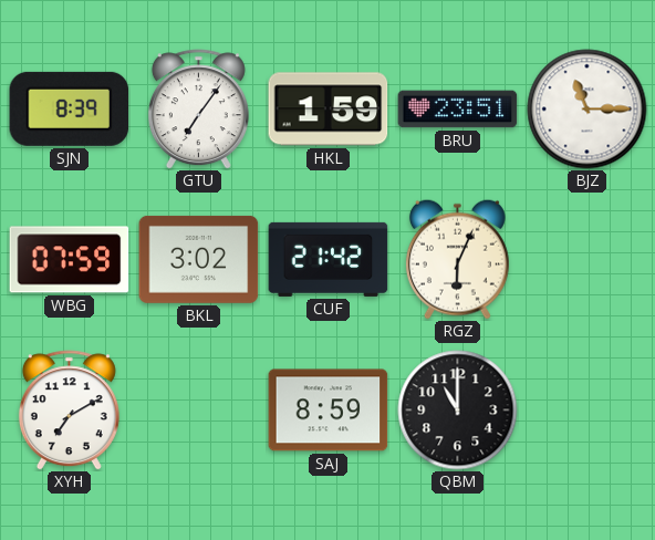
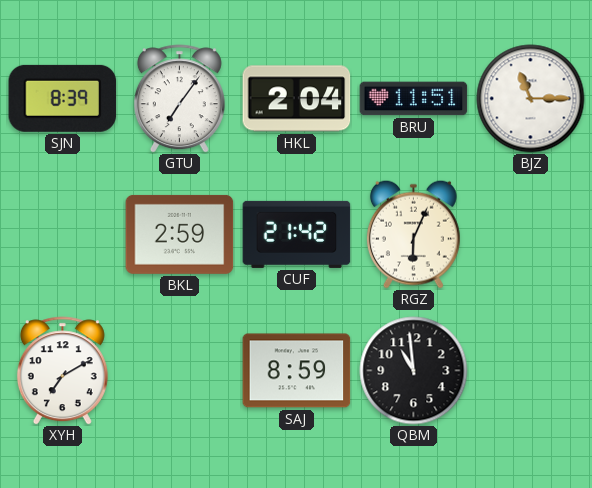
HKL: 1:59 -> 2:04 (297, 99)
BRU: 23:51 -> 11:51 (414, 99)
WBG: 07:59 -> none (70, 260)
BKL: 3:02 -> 2:59 (180, 234)
QBM: 11:00 -> 10:59 (414, 371)
